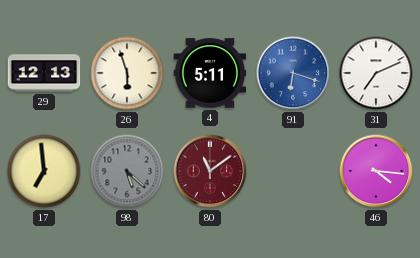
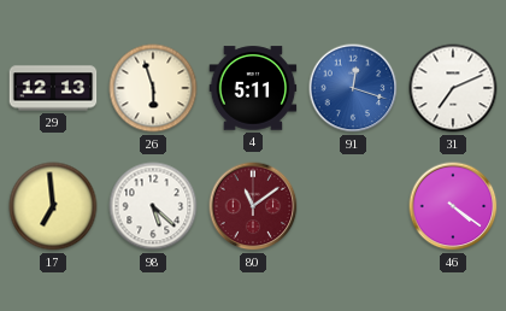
91: 6:18 -> 12:18 (353, 88)
98 dial: grey -> white (153, 206)
46: 4:16 -> 4:21 (453, 206)
